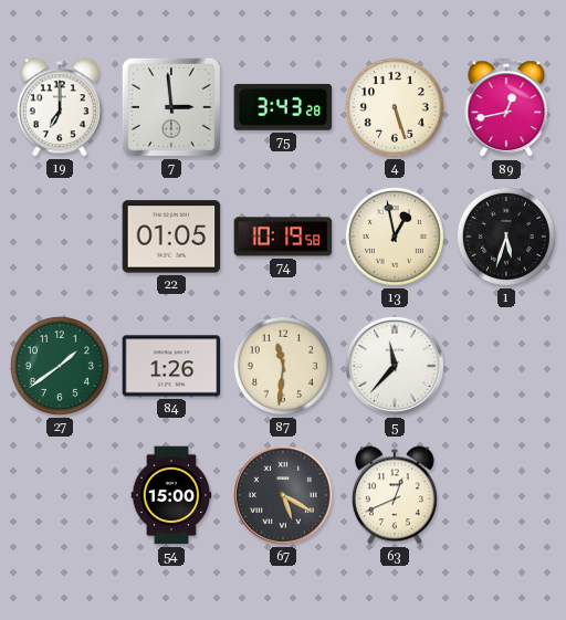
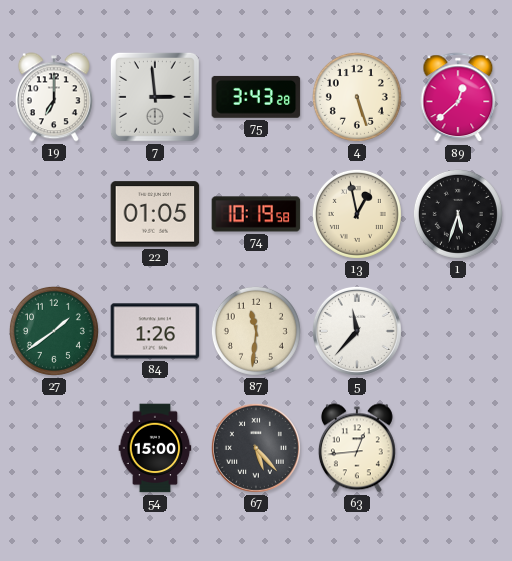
89: 12:43 -> 12:38 (458, 98)
67: 5:20 -> 5:23 (256, 448)
63: 12:41 -> 12:44 (357, 448)
